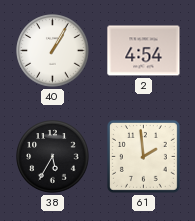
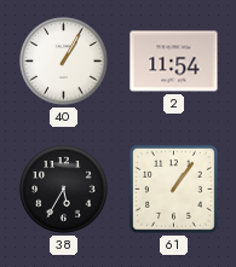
2: 4:54 -> 11:54 (174, 62)
61: 1:59 -> 1:06 (173, 188)
